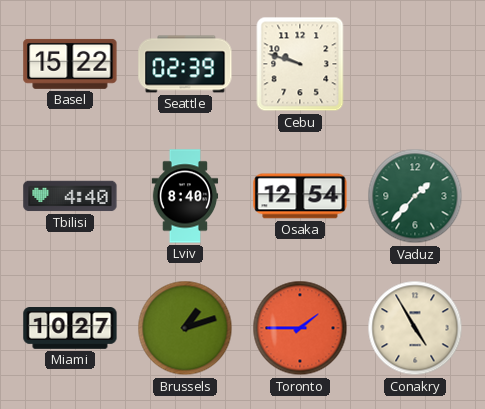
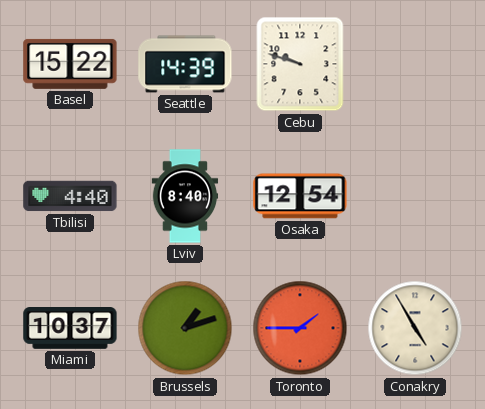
Seattle: 02:39 -> 14:39 (185, 64)
Vaduz: 1:37 -> none (415, 196)
Miami: 10:27 -> 10:37 (70, 328)
